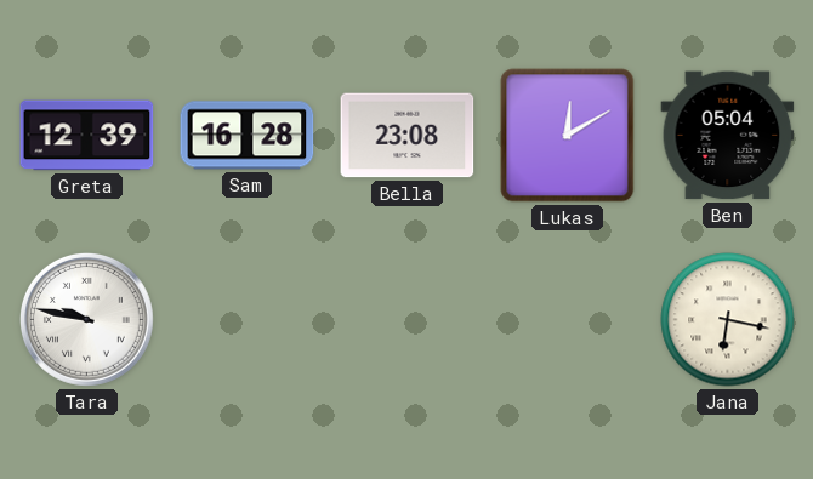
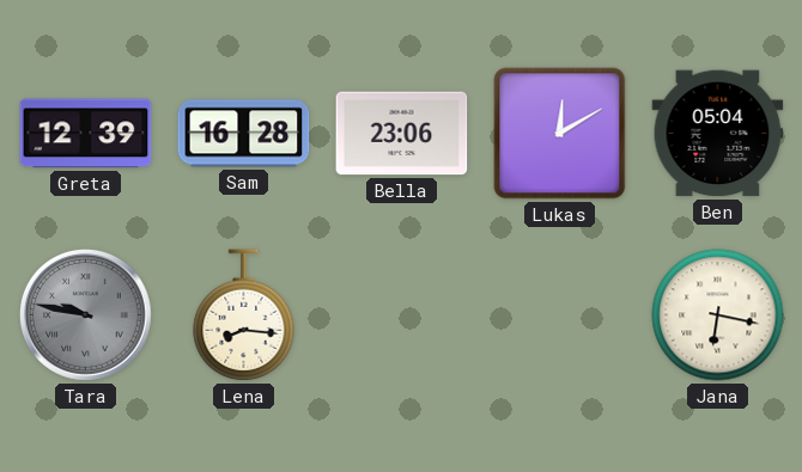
Bella: 23:08 -> 23:06 (402, 134)
Tara dial: white -> grey (86, 315)
Lena: none -> 8:16 (244, 315)
